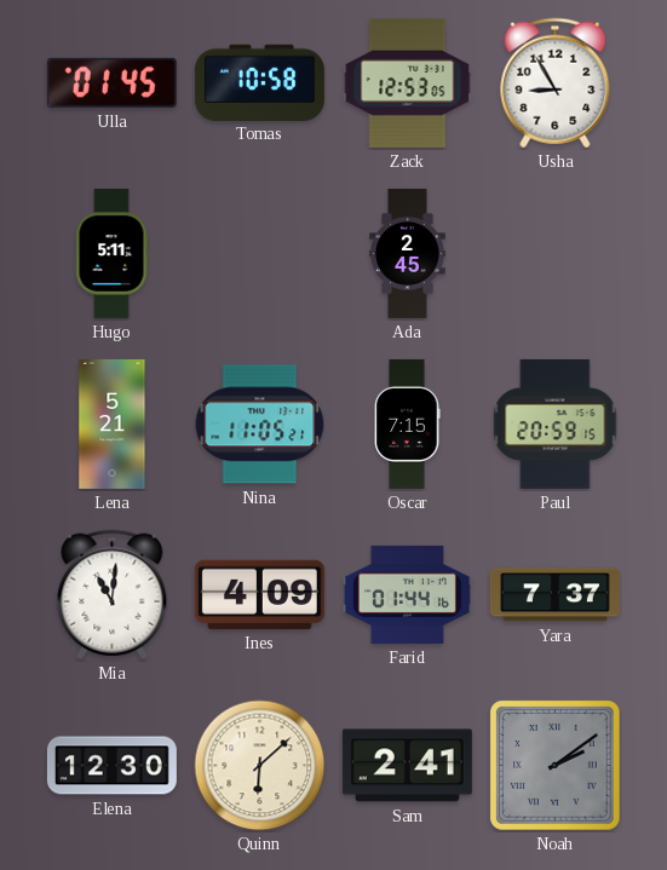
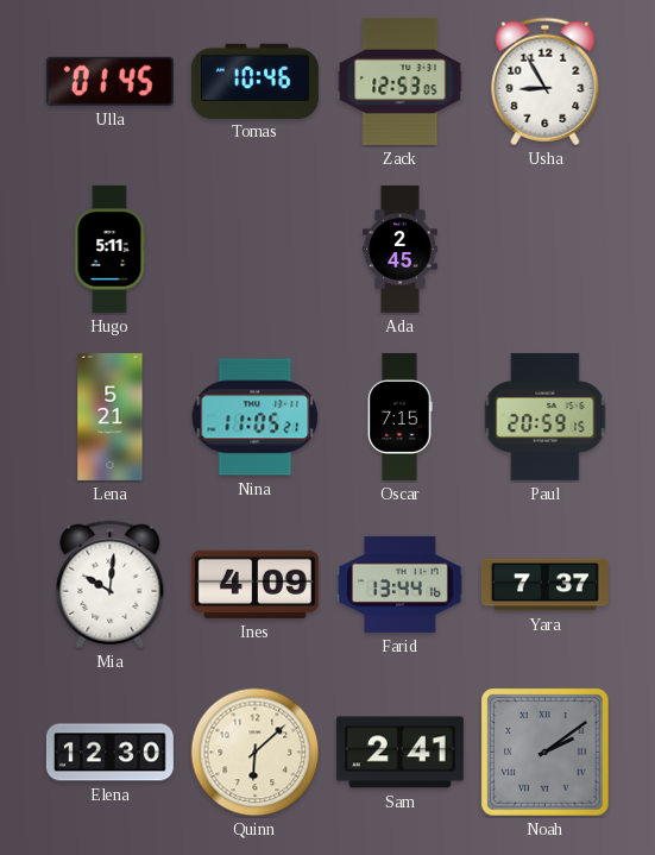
Tomas: 10:58 -> 10:46 (254, 81)
Mia: 11:01 -> 10:01 (111, 585)
Farid: 01:44 -> 13:44 (399, 584)
